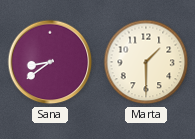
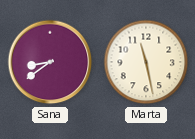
Marta: 1:30 -> 11:28 (146, 62)
